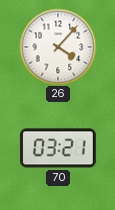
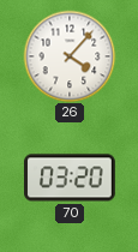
70: 03:21 -> 03:20 (71, 178)
